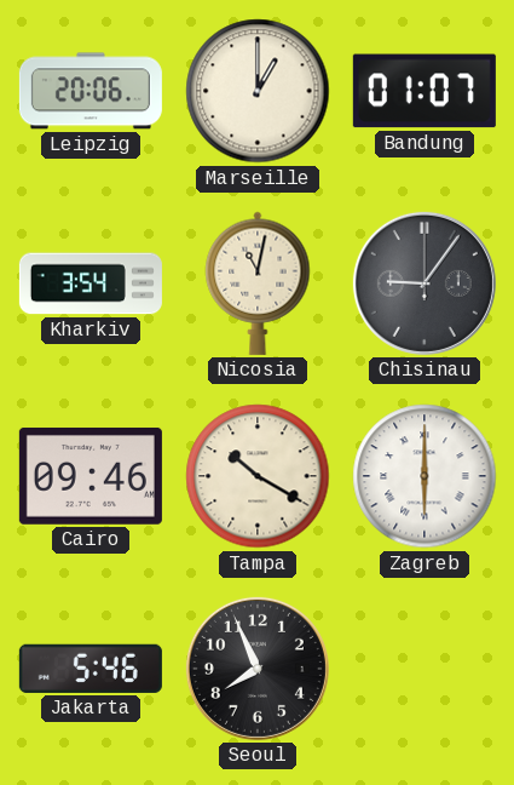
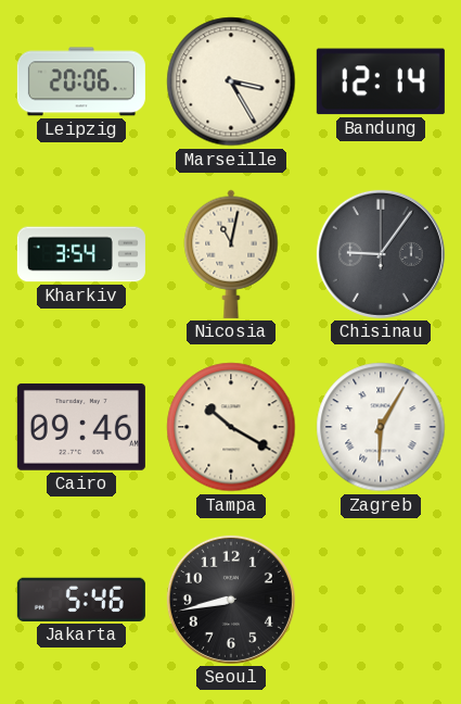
Marseille: 1:00 -> 3:25 (231, 81)
Bandung: 01:07 -> 12:14 (381, 81)
Zagreb: 6:00 -> 6:05 (381, 427)
Seoul: 7:56 -> 8:43 (231, 600)
